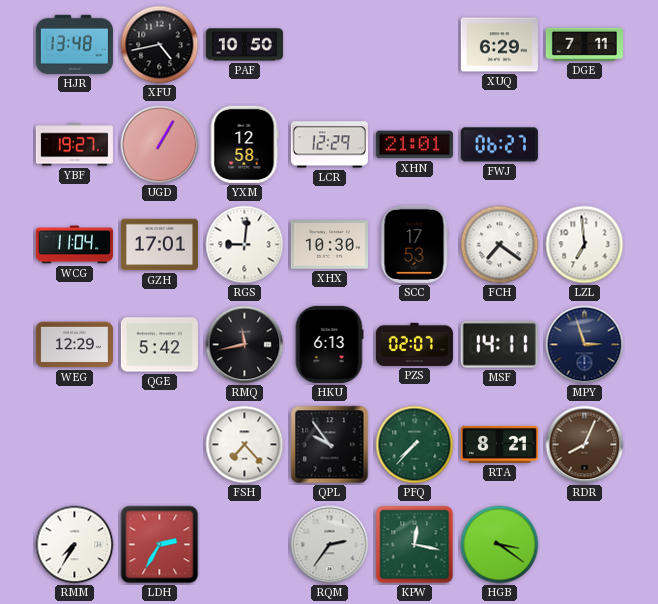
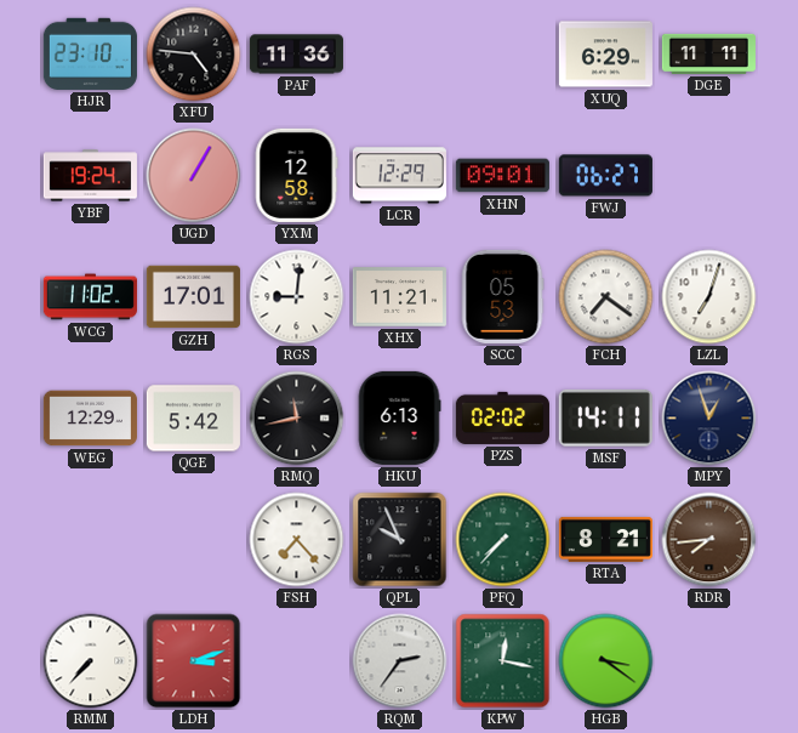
HJR: 13:48 -> 23:10 (90, 53)
XFU: 4:43 -> 4:46 (194, 55)
PAF: 10:50 -> 11:36 (296, 55)
DGE: 7:11 -> 11:11 (708, 53)
YBF: 19:27 -> 19:24 (90, 176)
XHN: 21:01 -> 09:01 (502, 176)
WCG: 11:04 -> 11:02 (90, 297)
XHX: 10:30 -> 11:21 (399, 297)
SCC: 17:53 -> 05:53 (502, 296)
LZL: 6:59 -> 7:03 (709, 297)
PZS: 02:07 -> 02:02 (502, 417)
MPY: 2:57 -> 12:57 (709, 419)
QPL: 9:54 -> 9:56 (400, 540)
RDR: 8:04 -> 7:44 (709, 540)
RMM: 7:35 -> 7:37 (91, 661)
LDH: 2:35 -> 3:12 (194, 661)
